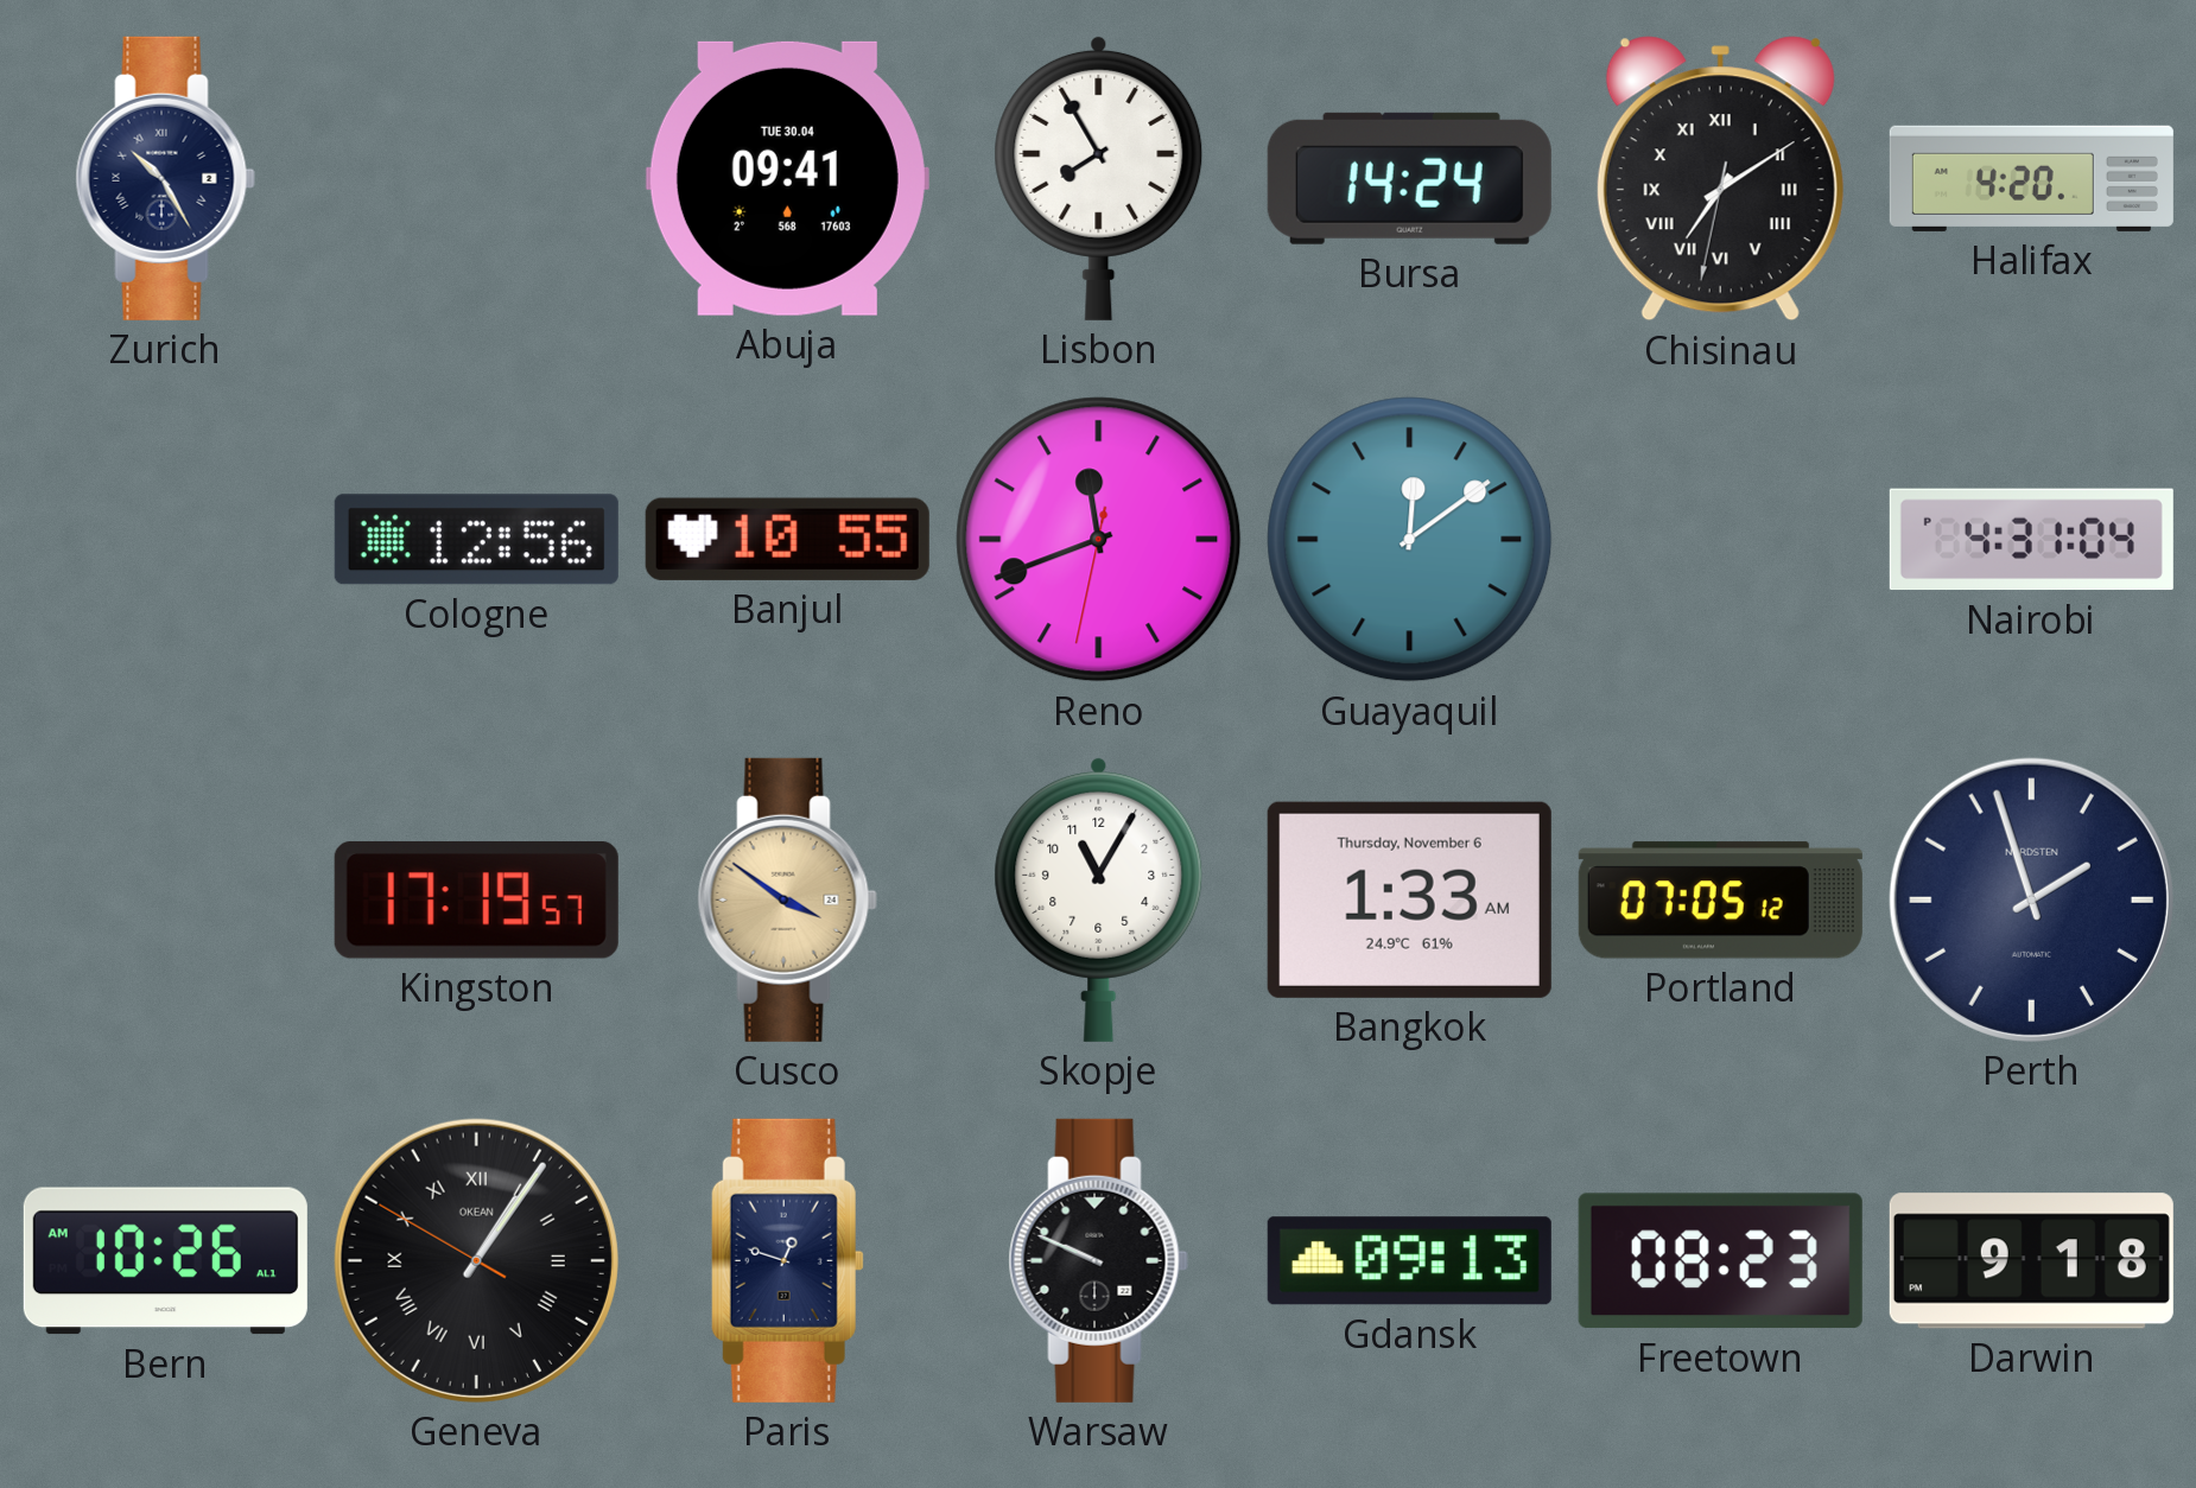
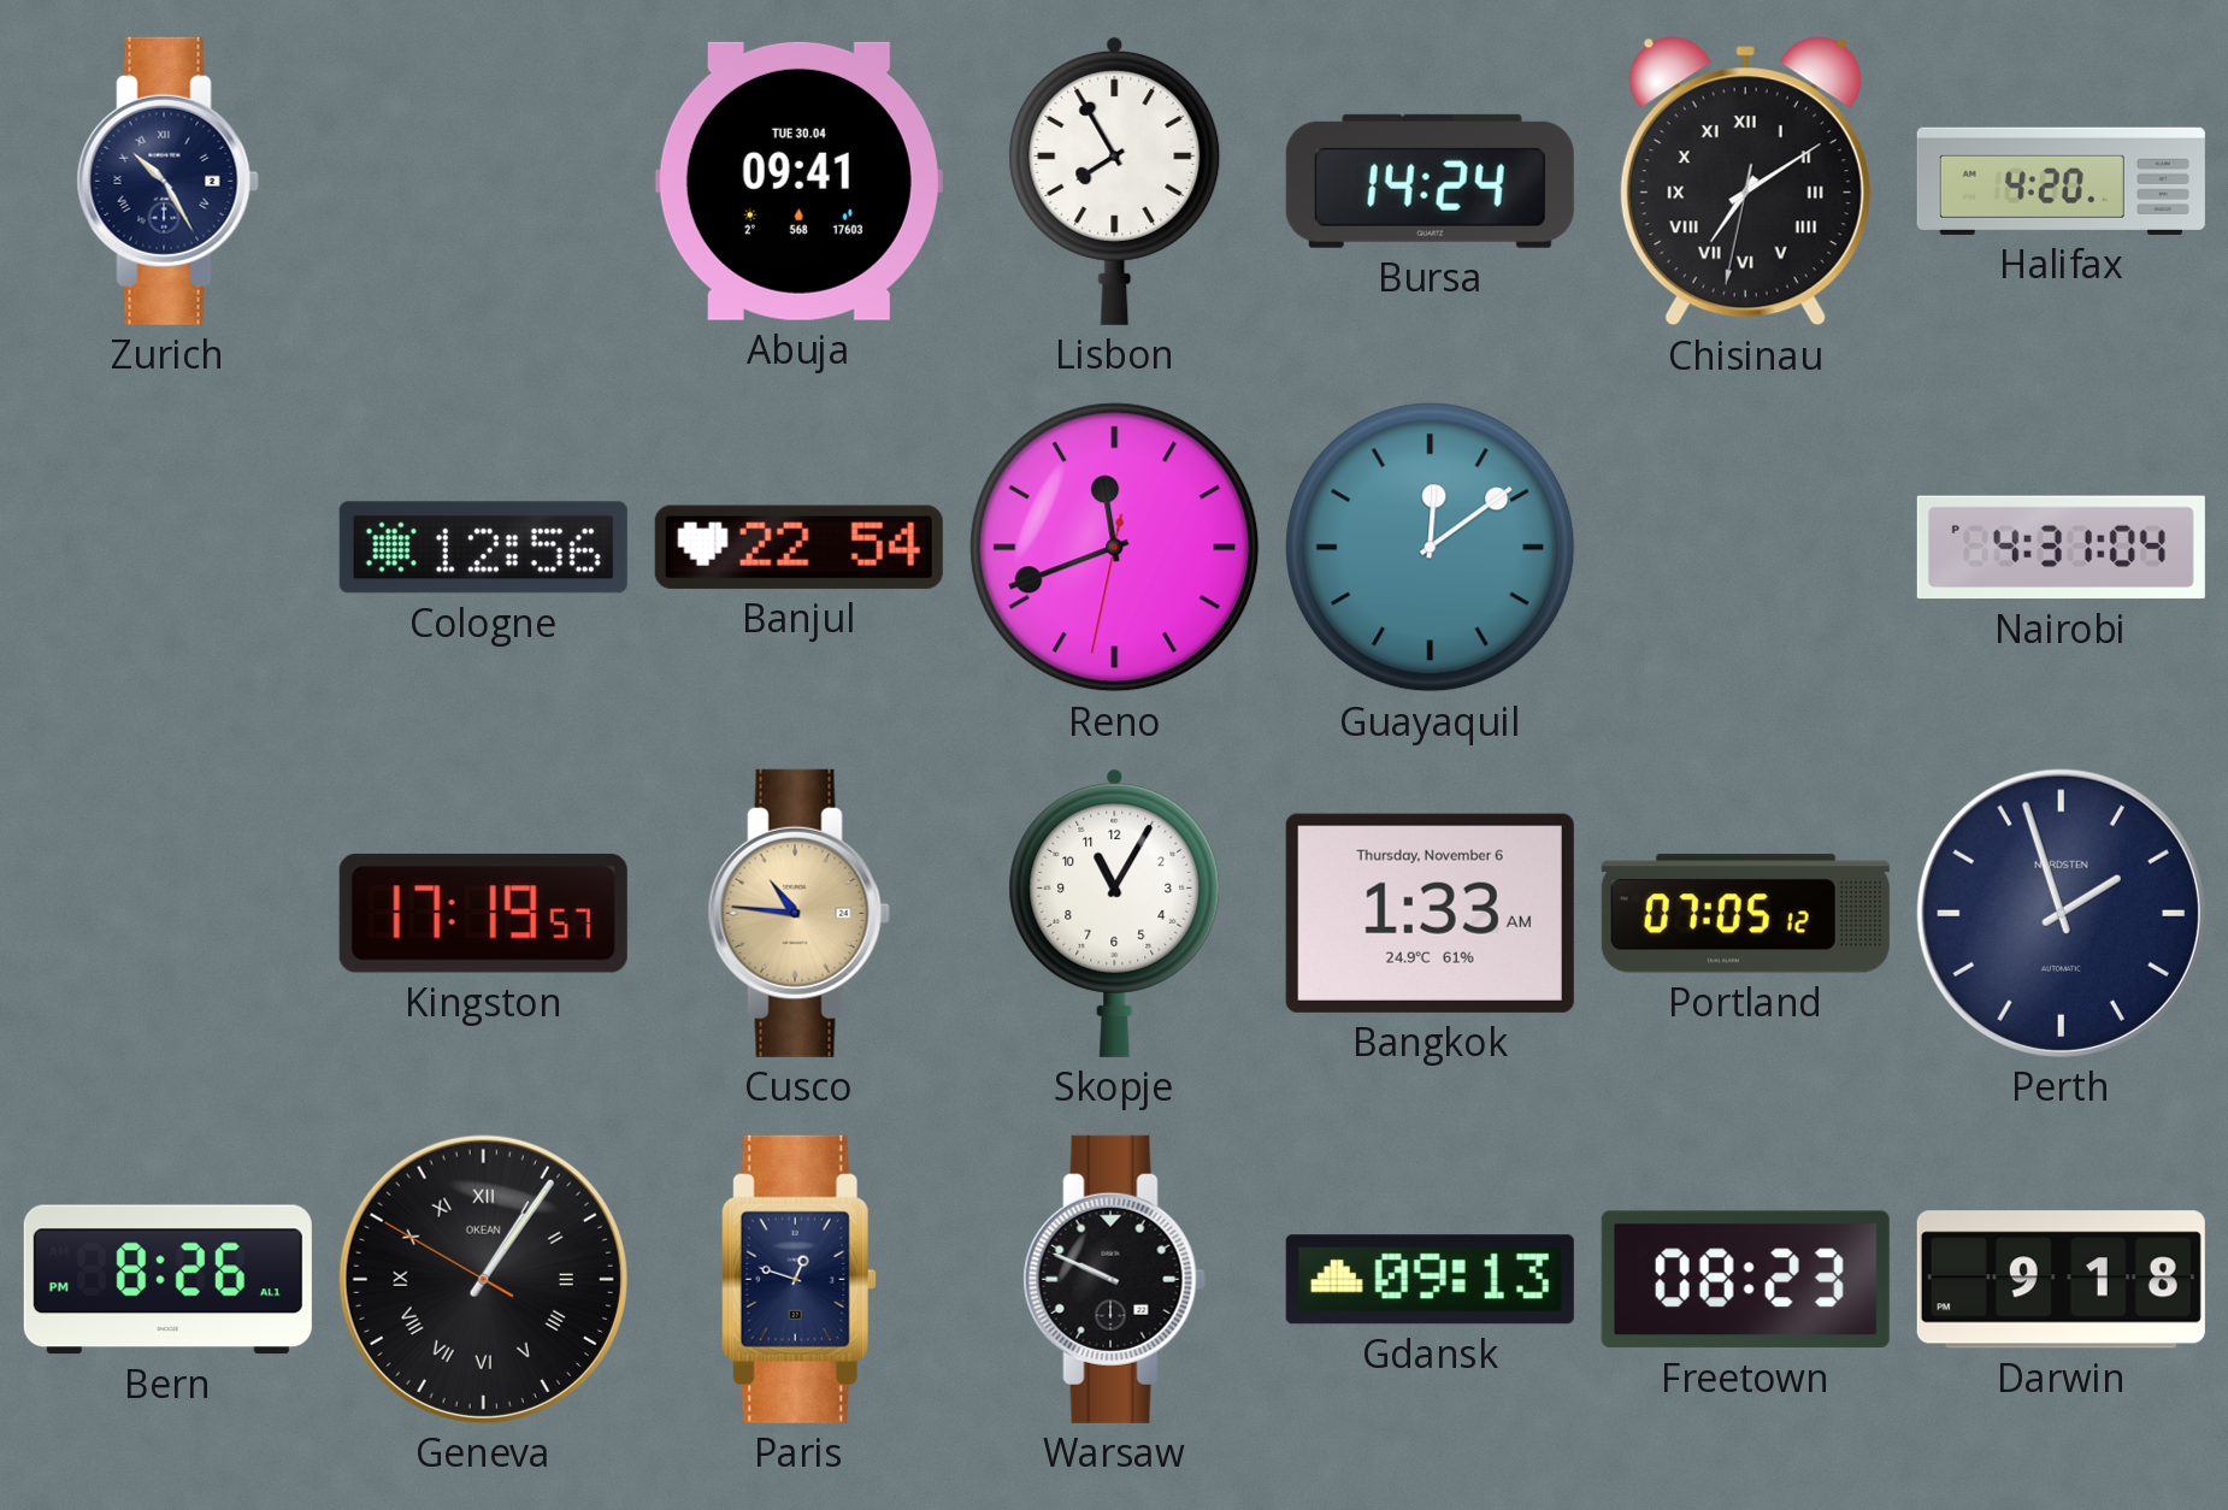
Banjul: 10:55 -> 22:54 (798, 547)
Cusco: 3:51 -> 10:46 (798, 913)
Bern: 10:26 -> 8:26 (167, 1280)
